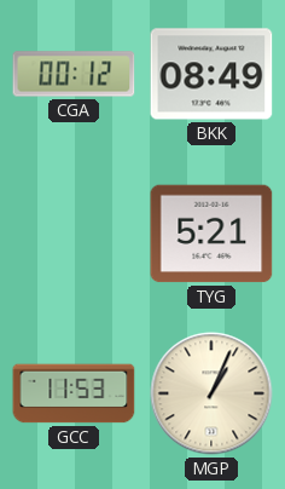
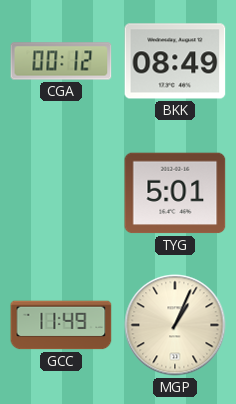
TYG: 5:21 -> 5:01 (175, 193)
GCC: 11:53 -> 11:49 (61, 325)
